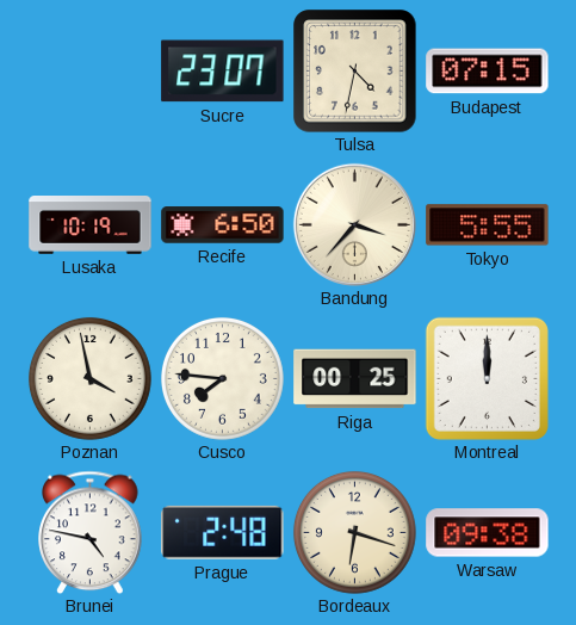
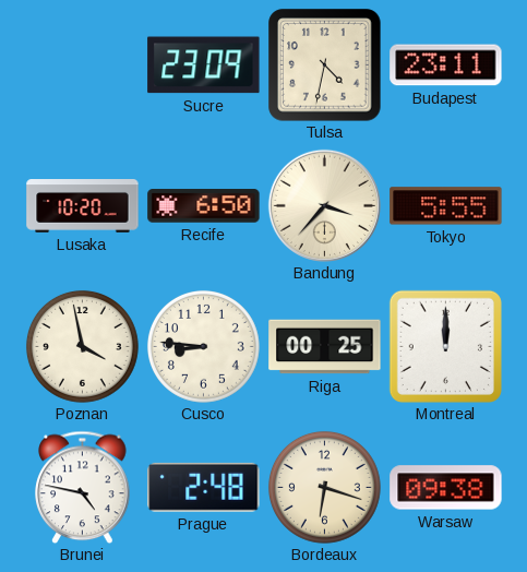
Sucre: 23:07 -> 23:09 (204, 65)
Budapest: 07:15 -> 23:11 (446, 65)
Lusaka: 10:19 -> 10:20 (83, 206)
Cusco: 7:46 -> 8:46 (203, 346)
